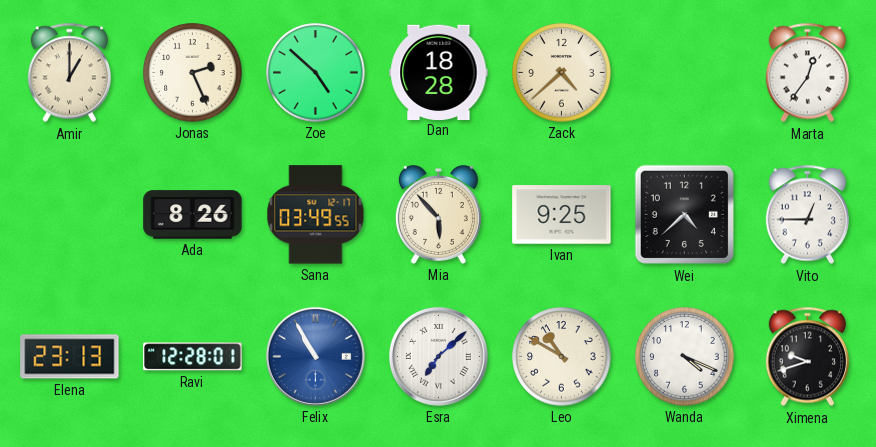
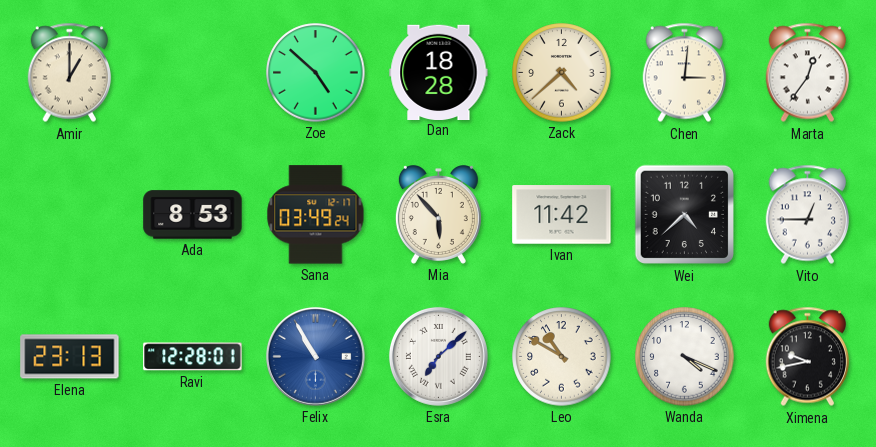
Jonas: 2:26 -> none (193, 73)
Chen: none -> 3:01 (685, 73)
Ada: 8:26 -> 8:53 (193, 215)
Sana: 03:49:55 -> 03:49:24 (316, 215)
Ivan: 9:25 -> 11:42 (562, 215)
Ximena: 9:42 -> 9:43 (808, 357)
